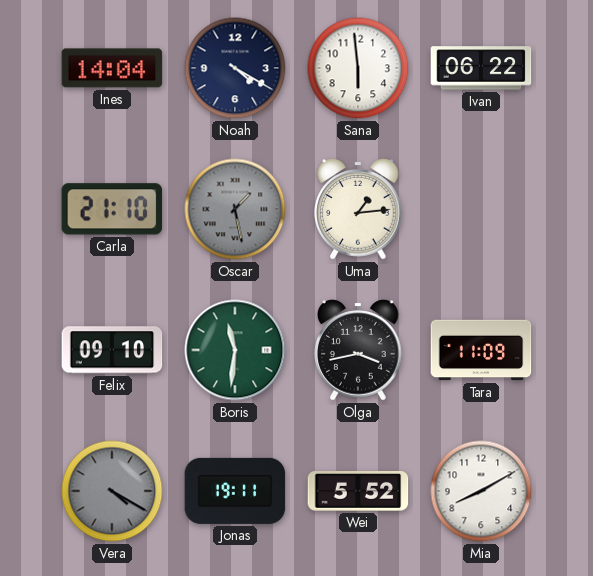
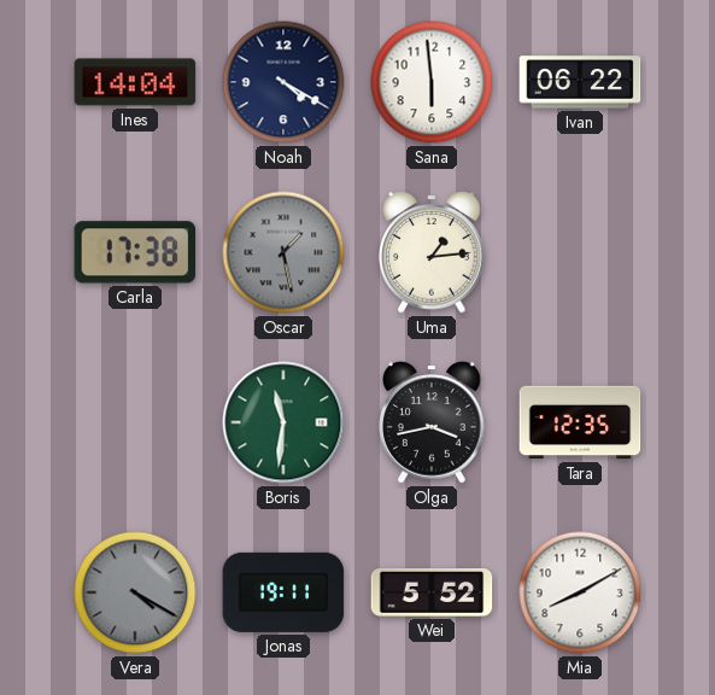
Carla: 21:10 -> 17:38 (135, 252)
Felix: 09:10 -> none (112, 350)
Tara: 11:09 -> 12:35 (580, 422)
